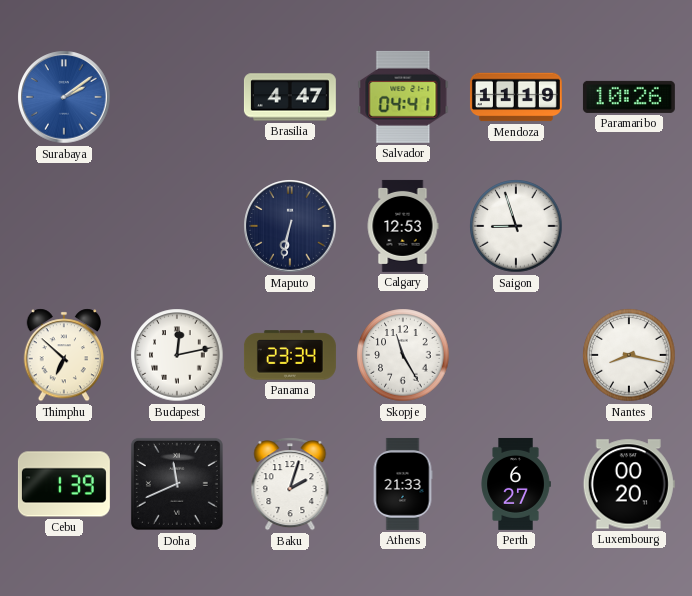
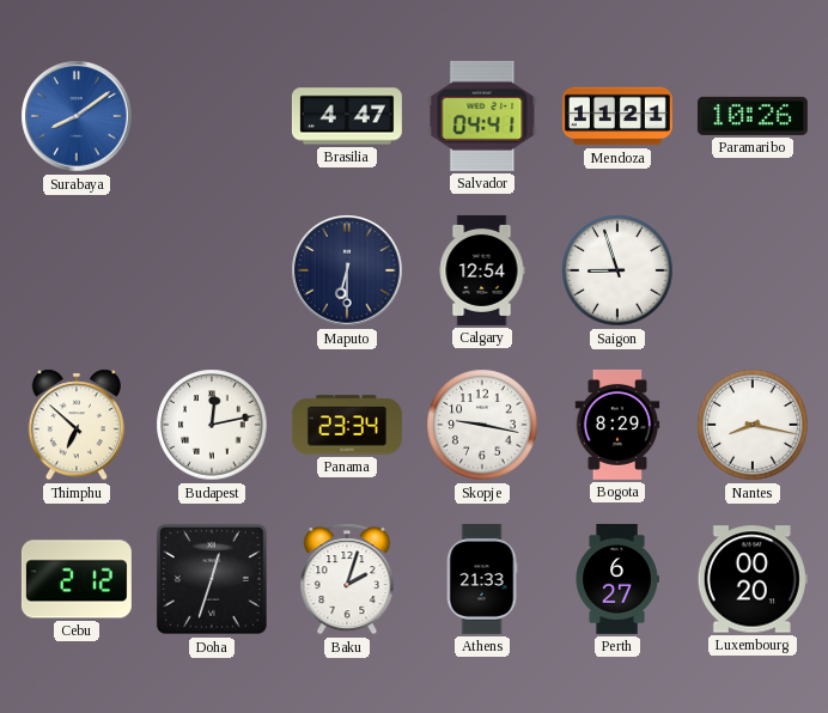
Surabaya: 2:09 -> 8:09 (77, 116)
Mendoza: 11:19 -> 11:21 (617, 116)
Maputo: 6:32 -> 6:30 (347, 270)
Calgary: 12:53 -> 12:54 (482, 270)
Skopje: 11:25 -> 9:17 (482, 425)
Bogota: none -> 8:29 (617, 425)
Cebu: 1:39 -> 2:12 (77, 579)
Doha: 11:41 -> 12:33 (212, 579)
